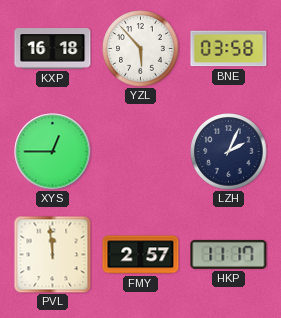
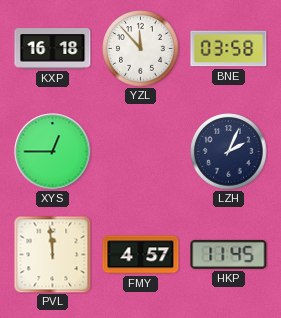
YZL: 5:53 -> 11:53 (141, 49)
FMY: 2:57 -> 4:57 (141, 255)
HKP: 11:17 -> 11:45 (229, 254)
